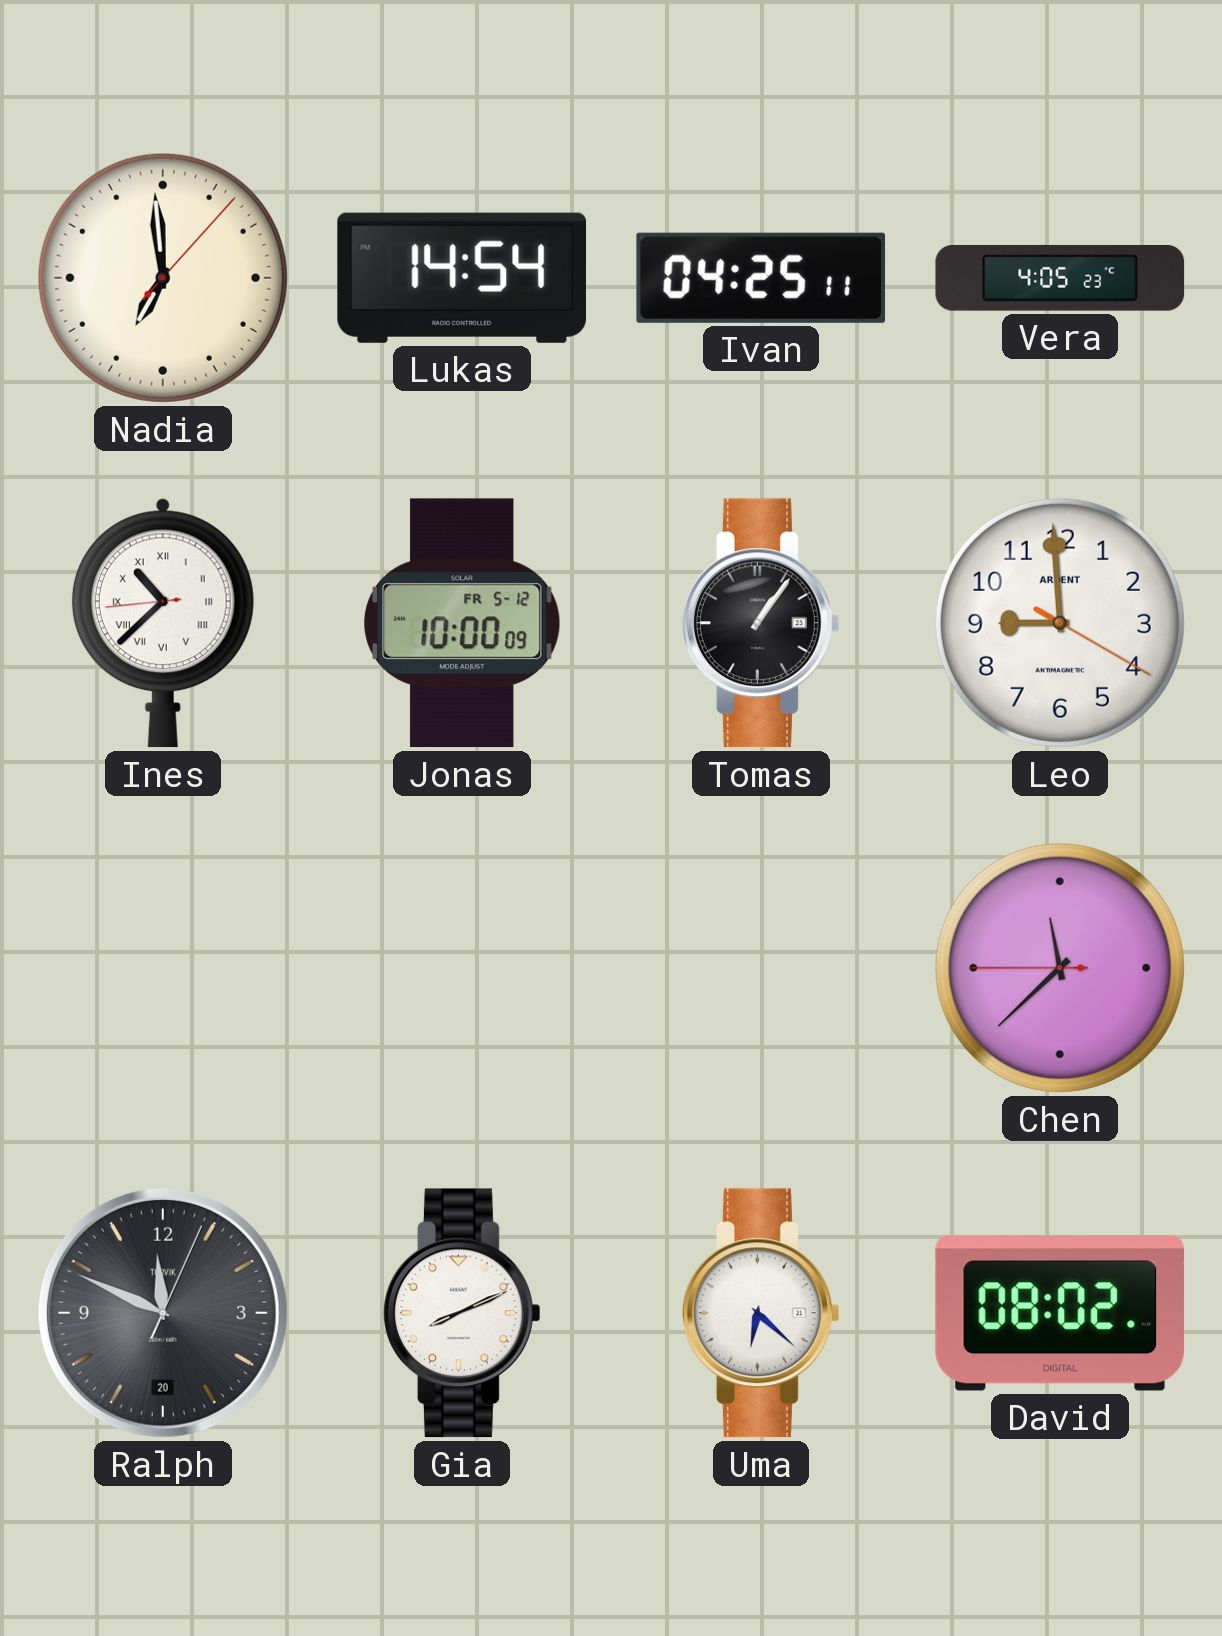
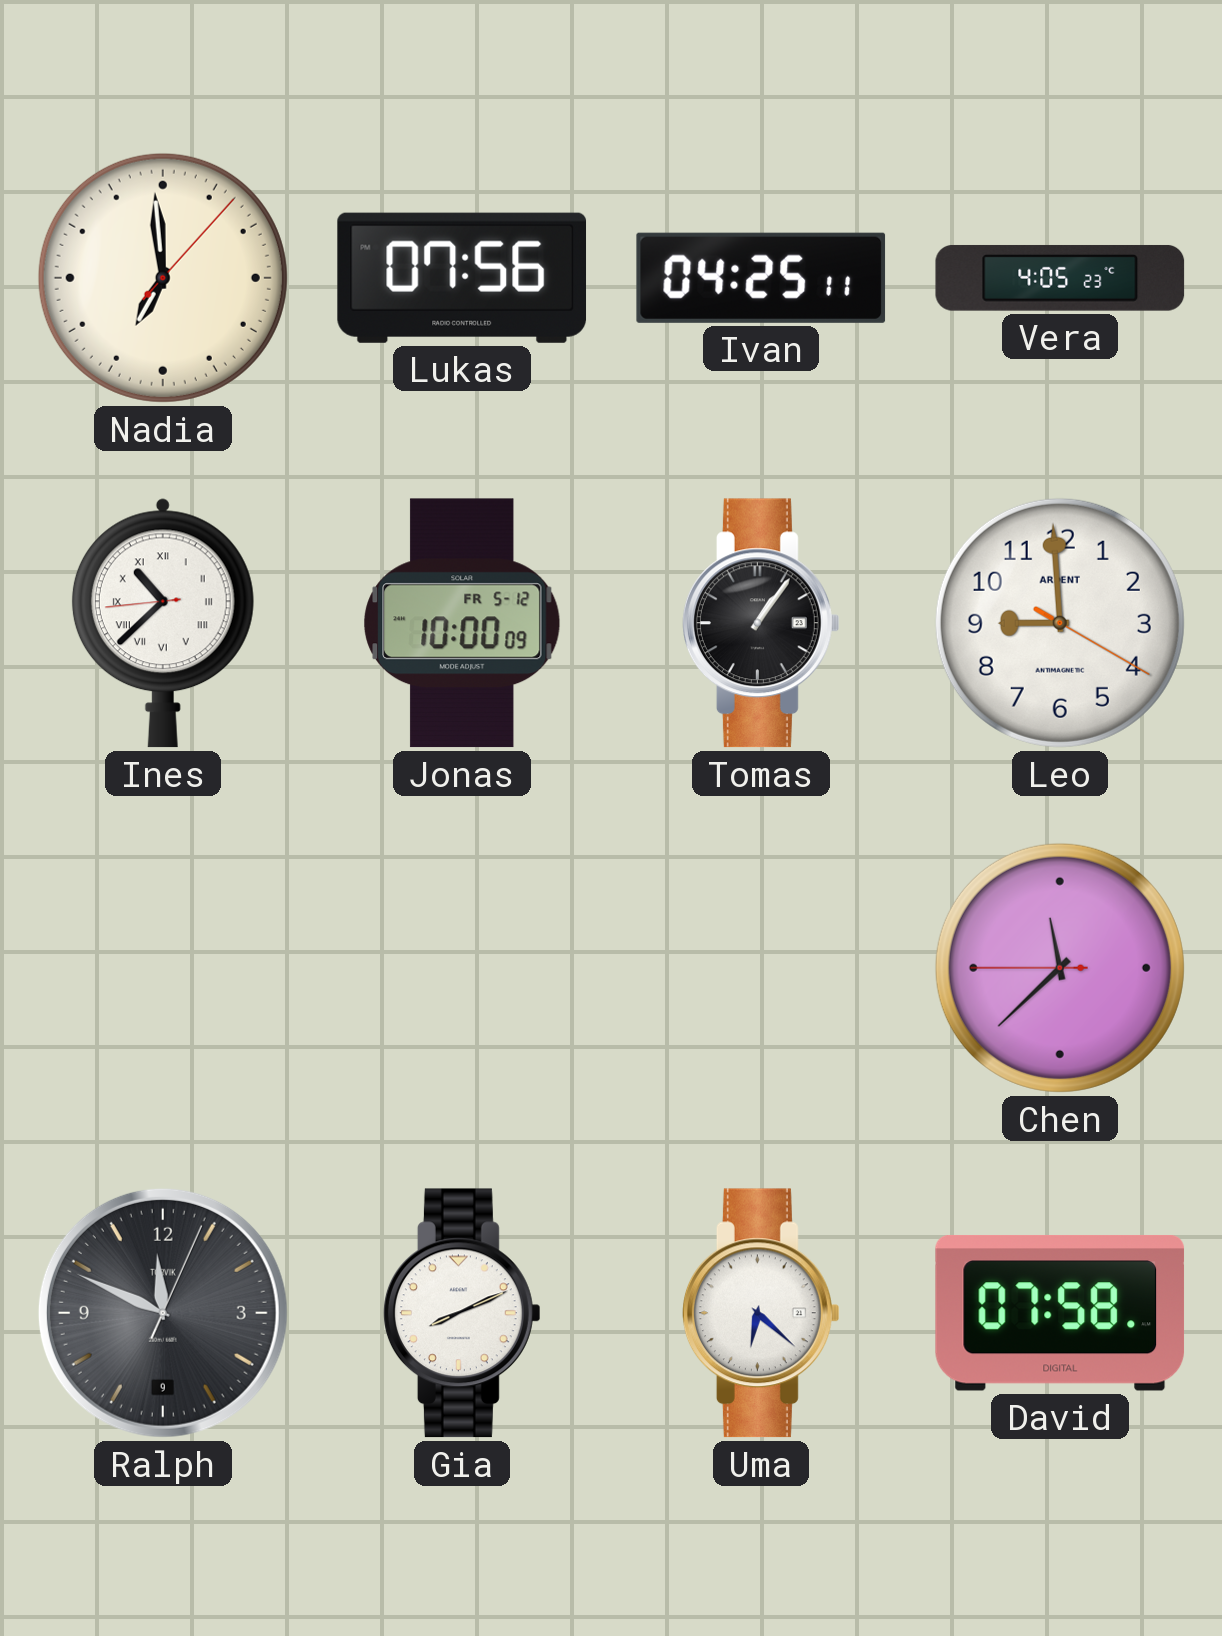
Lukas: 14:54 -> 07:56 (462, 278)
Ralph date: 20 -> 9 (163, 1313)
David: 08:02 -> 07:58 (1060, 1313)
